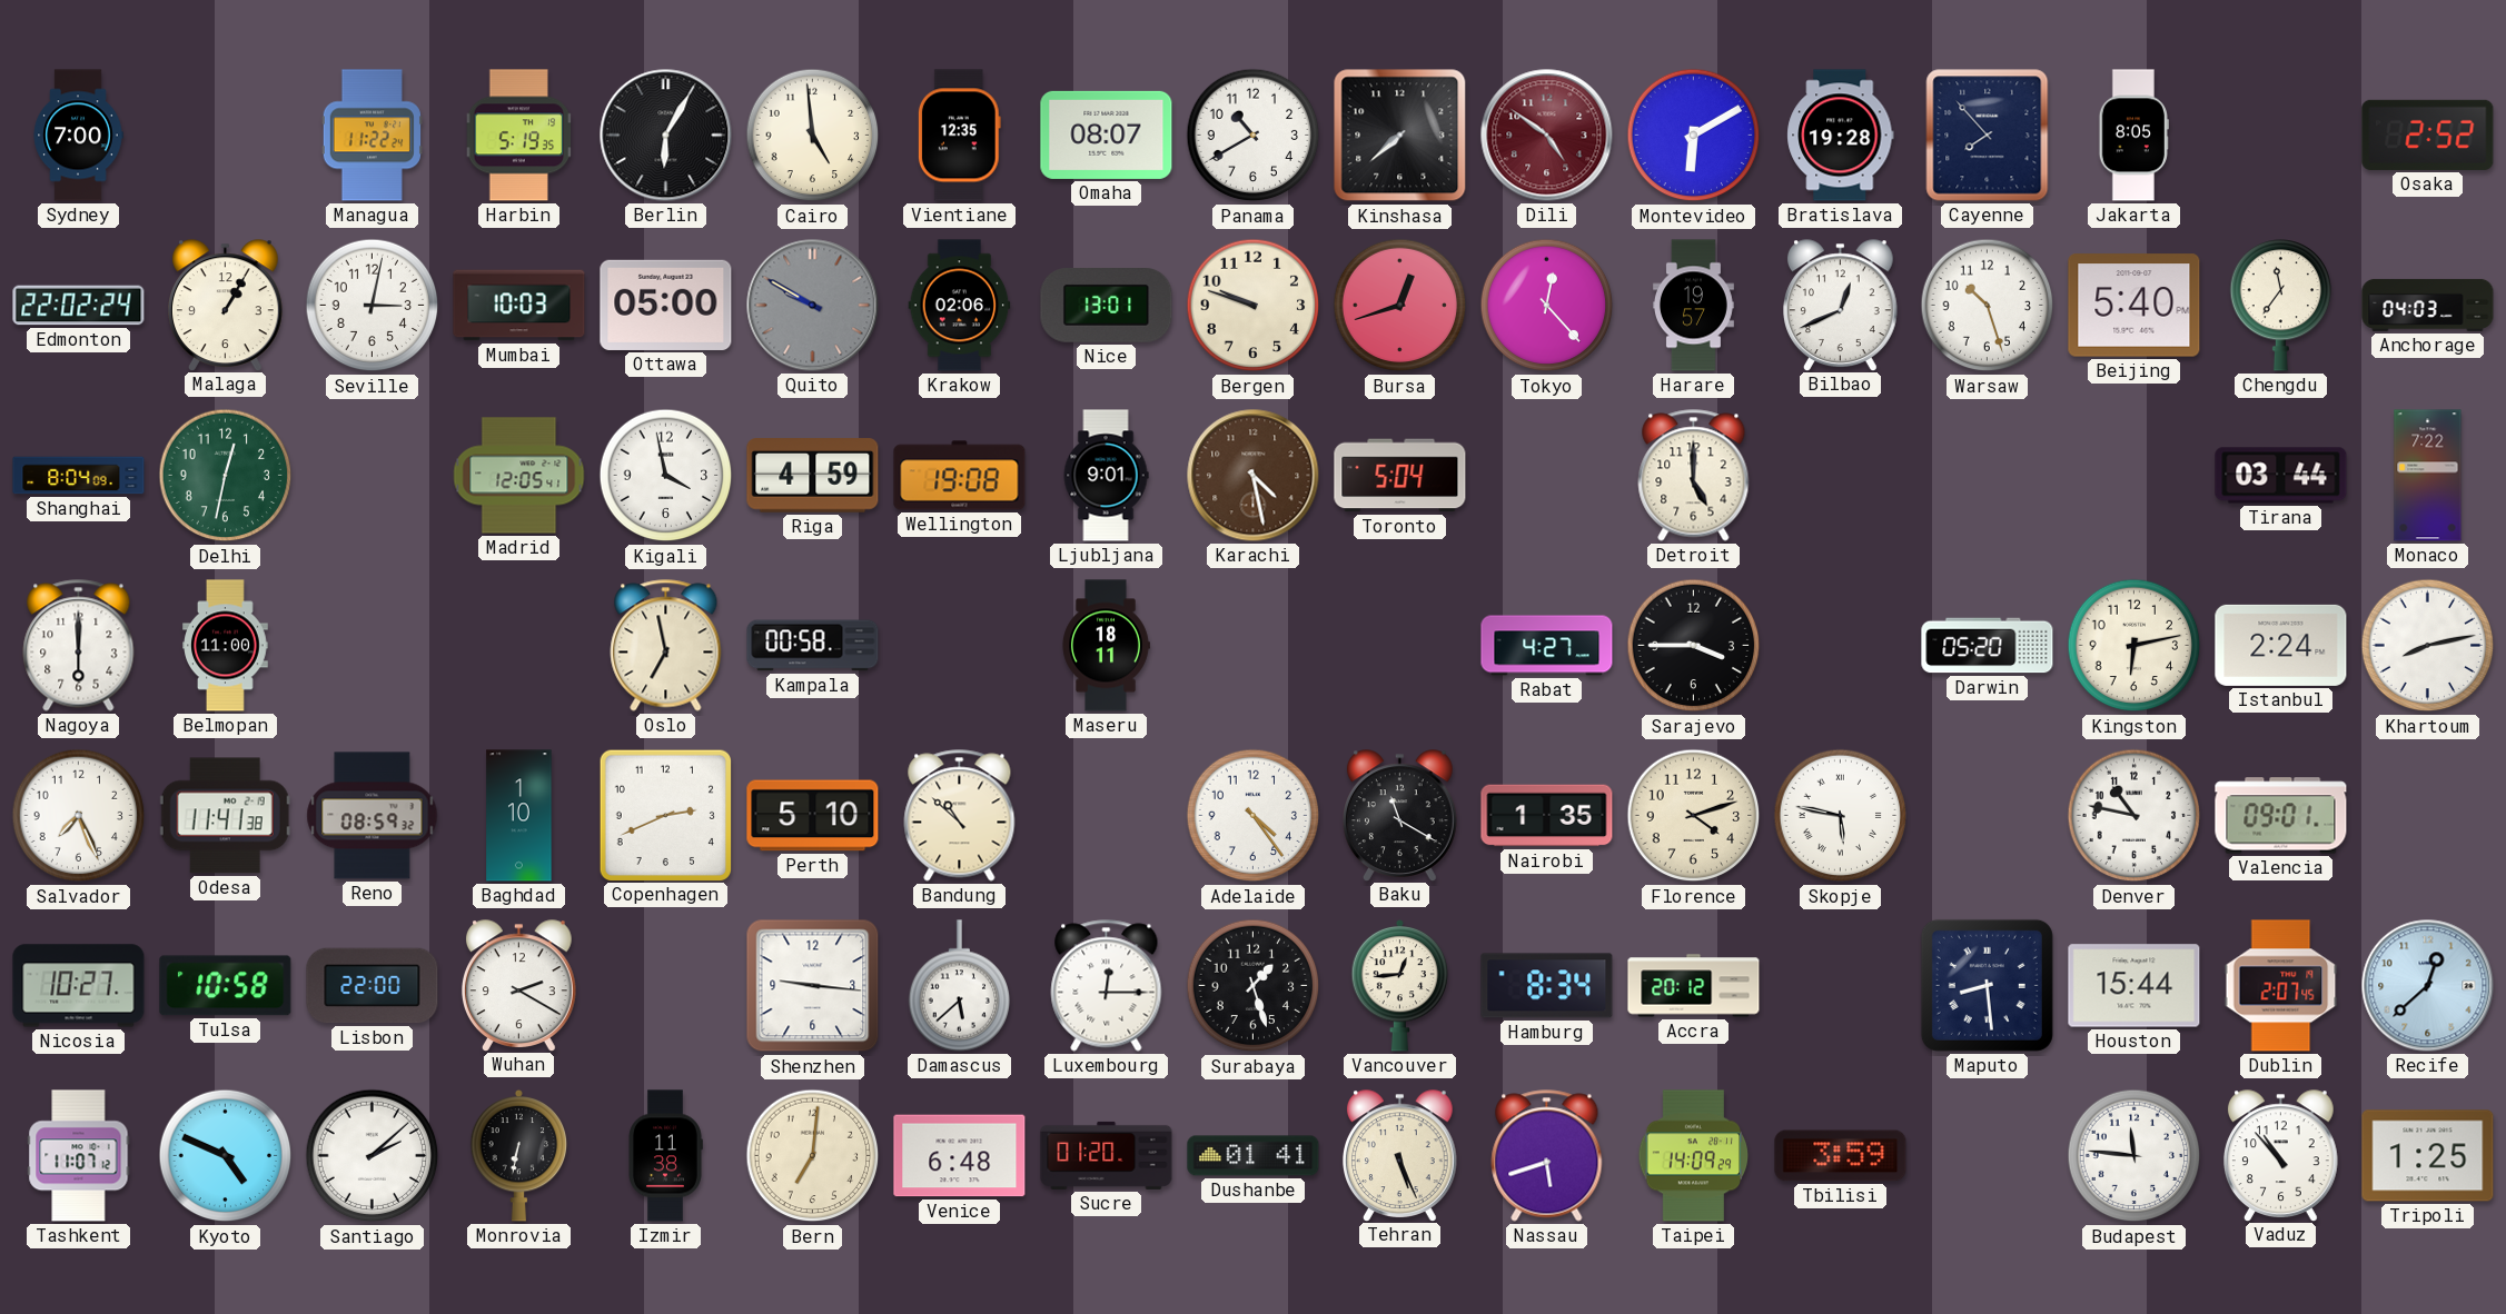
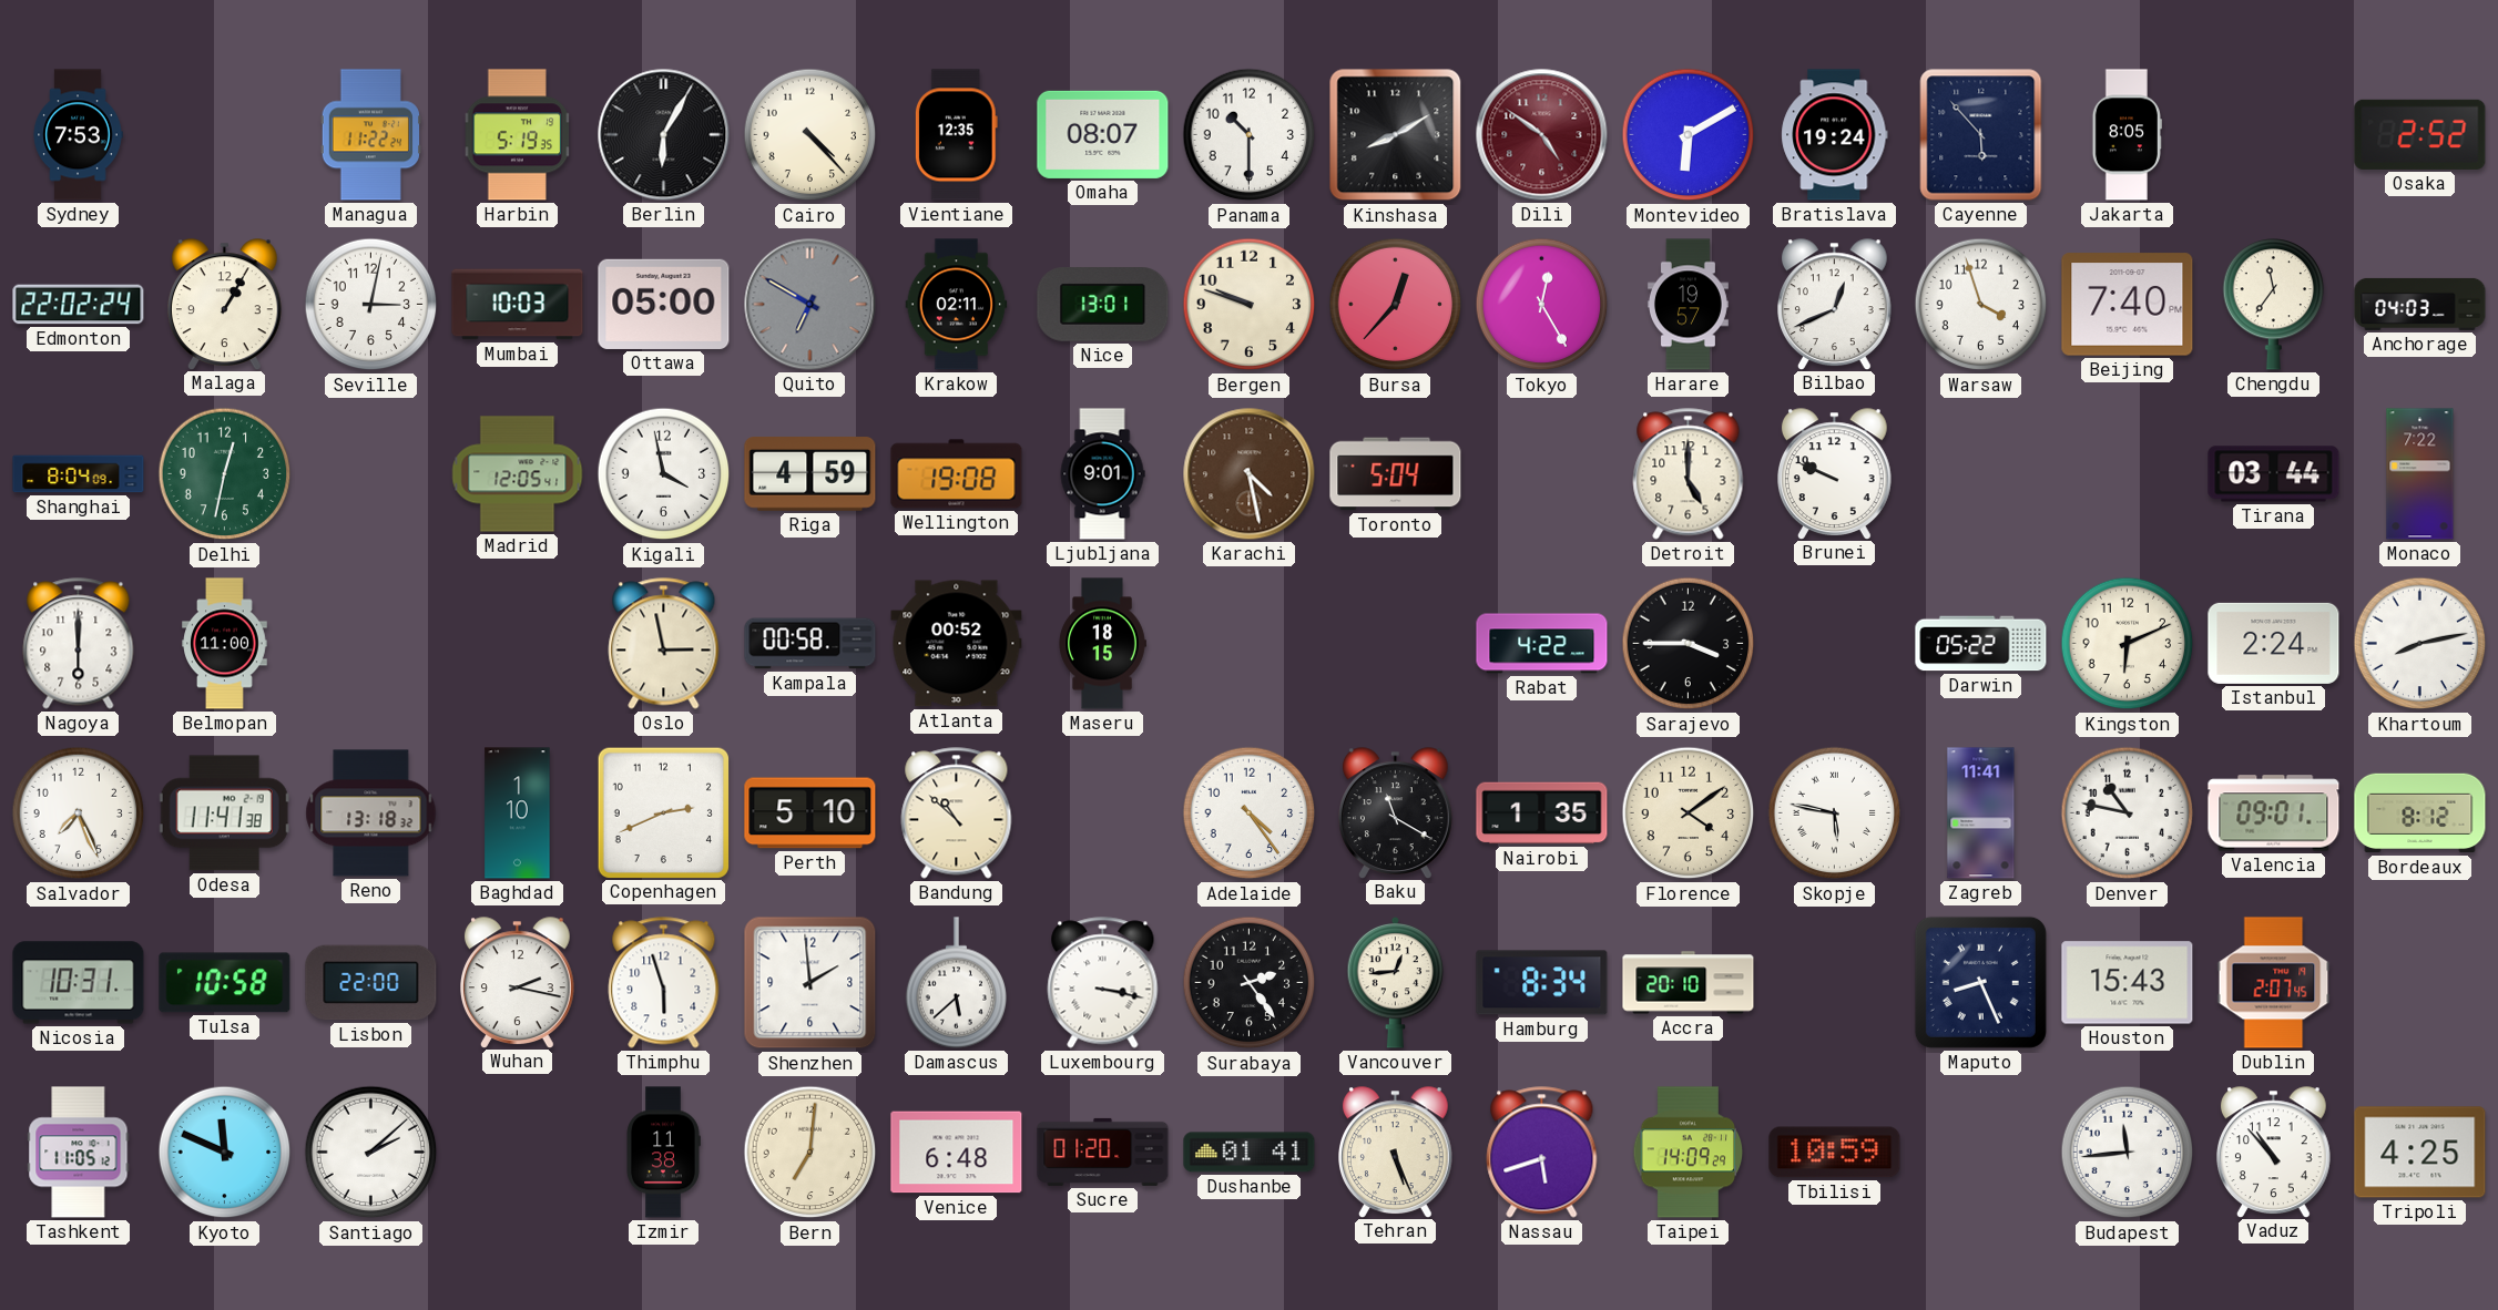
Sydney: 7:00 -> 7:53 (78, 135)
Cairo: 4:59 -> 4:23 (810, 135)
Panama: 10:40 -> 10:30 (1250, 135)
Kinshasa: 7:38 -> 8:10 (1396, 135)
Bratislava: 19:28 -> 19:24 (1835, 135)
Cayenne: 7:53 -> 5:53 (1981, 135)
Quito: 9:50 -> 6:50 (810, 305)
Krakow: 02:06 -> 02:11 (957, 305)
Bursa: 12:42 -> 12:37 (1396, 305)
Tokyo: 12:23 -> 12:25 (1542, 305)
Warsaw: 10:27 -> 3:57 (1981, 305)
Beijing: 5:40 -> 7:40 (2128, 305)
Brunei: none -> 9:49 (1835, 473)
Oslo: 6:58 -> 2:58 (664, 644)
Atlanta: none -> 00:52 (957, 644)
Maseru: 18:11 -> 18:15 (1102, 644)
Rabat: 4:27 -> 4:22 (1542, 644)
Darwin: 05:20 -> 05:22 (1981, 644)
Kingston: 6:13 -> 6:11 (2128, 644)
Reno: 08:59 -> 13:18 (371, 813)
Florence: 4:12 -> 4:09 (1689, 813)
Zagreb: none -> 11:41 (1981, 813)
Bordeaux: none -> 8:12 (2420, 813)
Nicosia: 10:27 -> 10:31 (79, 983)
Wuhan: 2:20 -> 2:17 (518, 982)
Thimphu: none -> 5:57 (664, 983)
Shenzhen: 9:16 -> 1:59 (810, 983)
Luxembourg: 12:15 -> 3:17 (1103, 983)
Surabaya: 1:27 -> 2:24 (1250, 983)
Accra: 20:12 -> 20:10 (1689, 983)
Maputo: 8:29 -> 8:26 (1980, 982)
Houston: 15:44 -> 15:43 (2128, 983)
Recife: 12:38 -> none (2428, 986)
Tashkent: 11:07 -> 11:05 (79, 1153)
Kyoto: 4:49 -> 11:49 (225, 1153)
Monrovia: 6:32 -> none (519, 1155)
Tbilisi: 3:59 -> 10:59 (1835, 1153)
Budapest: 11:46 -> 11:44 (2128, 1153)
Tripoli: 1:25 -> 4:25 (2420, 1153)
